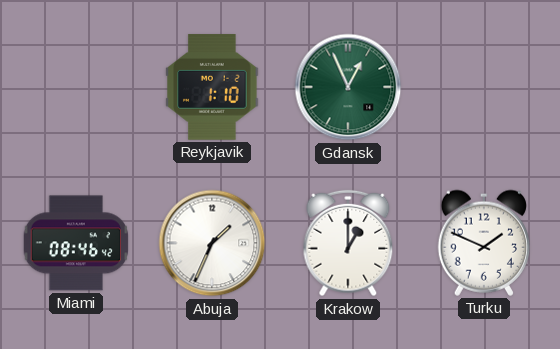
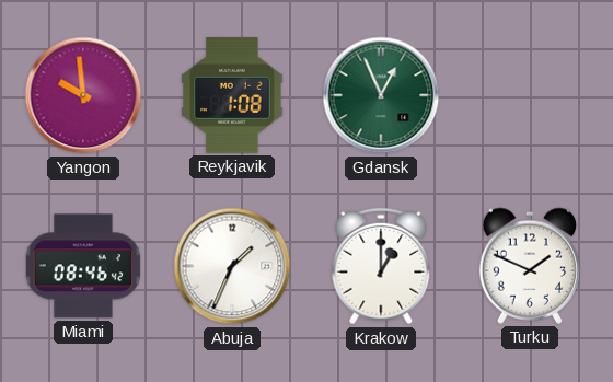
Yangon: none -> 9:59 (83, 95)
Reykjavik: 1:10 -> 1:08 (232, 95)
